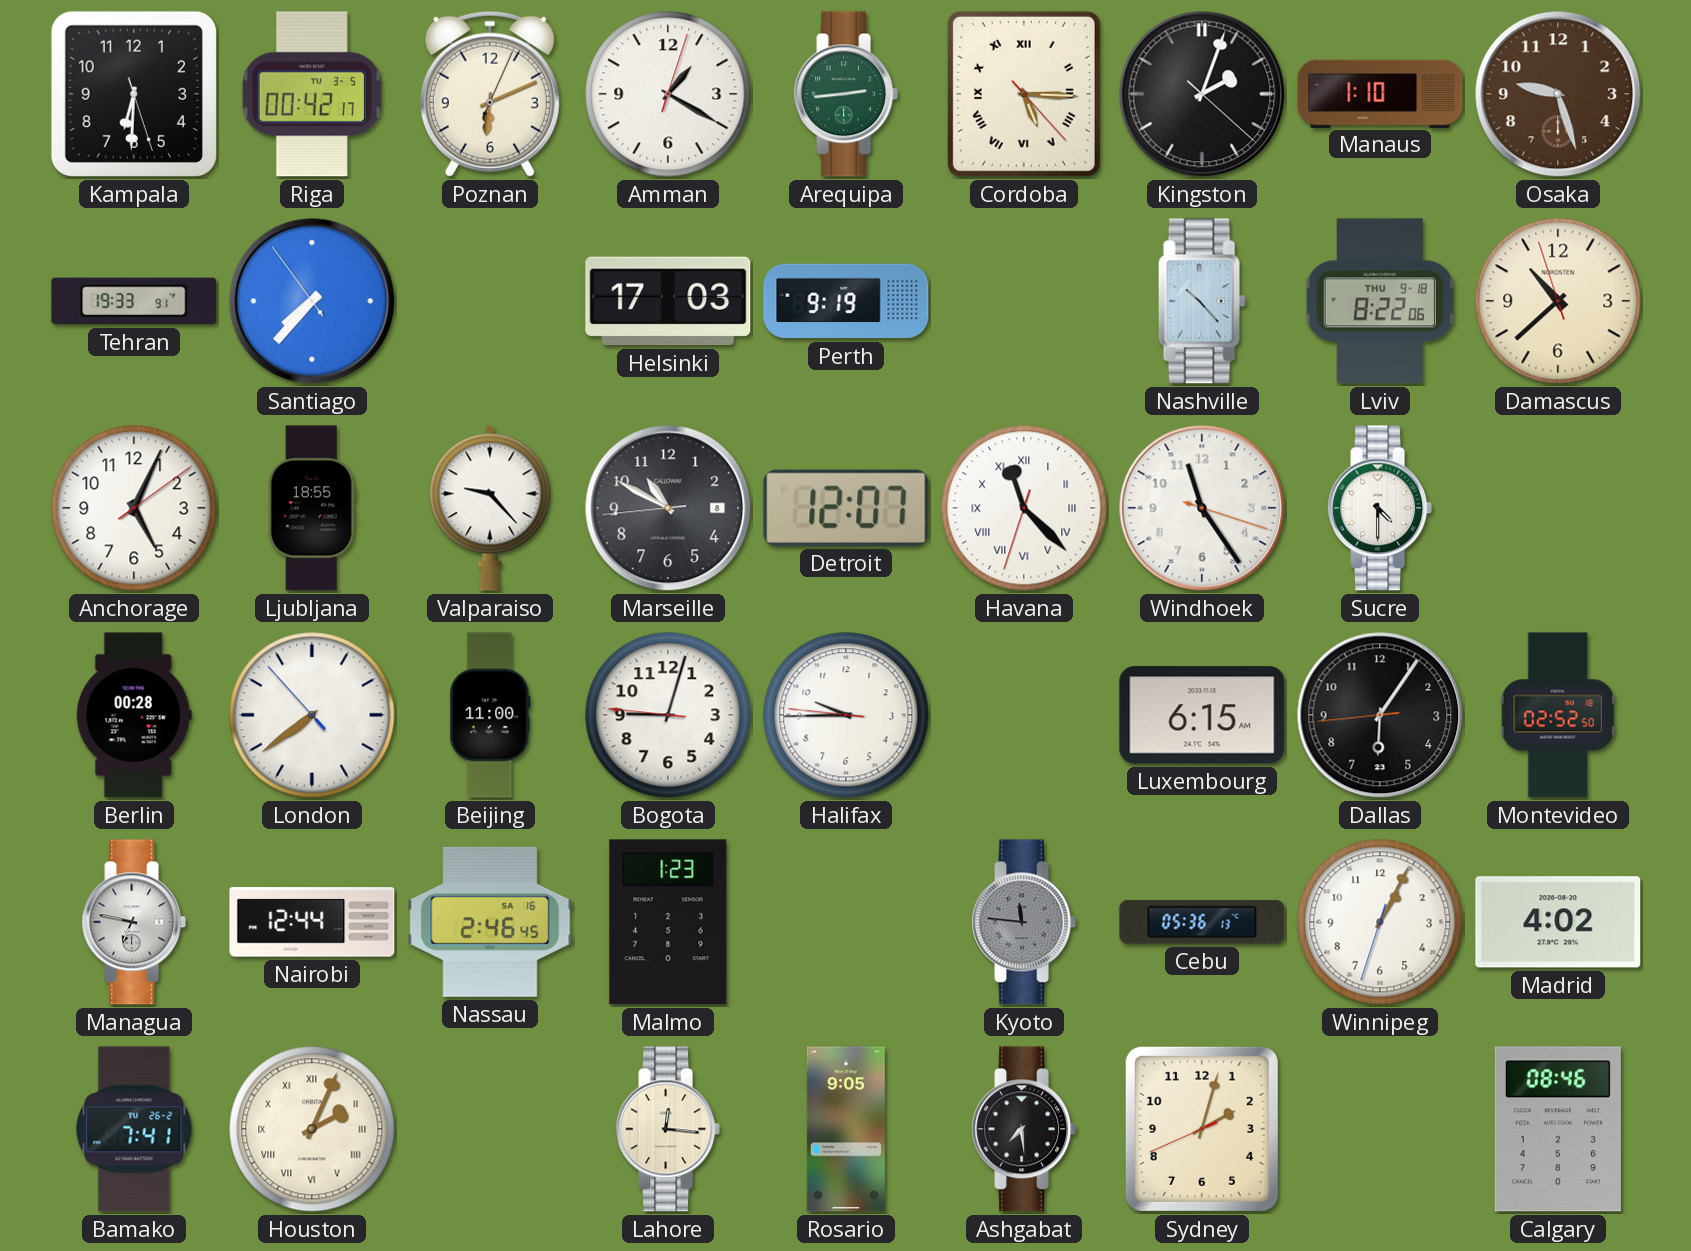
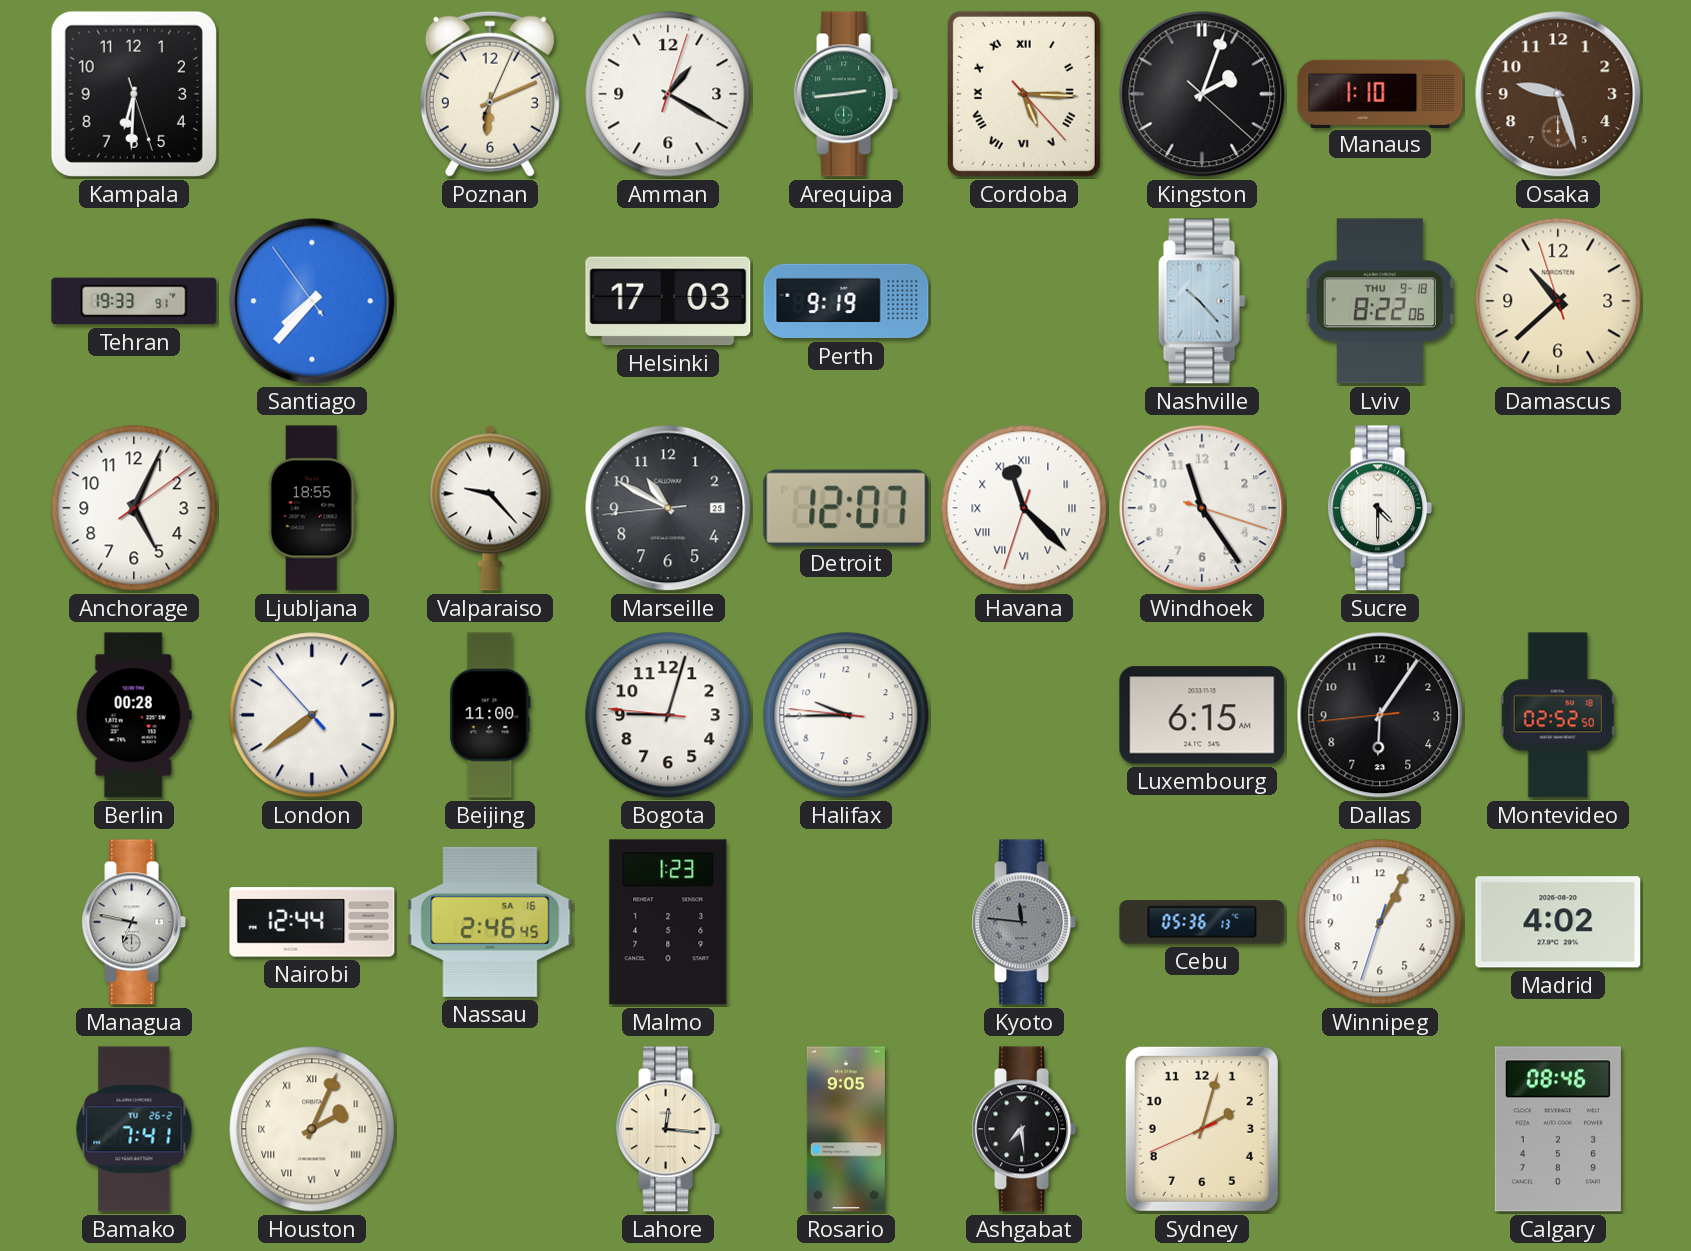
Riga: 00:42 -> none (312, 94)
Marseille date: 8 -> 25 (668, 508)
